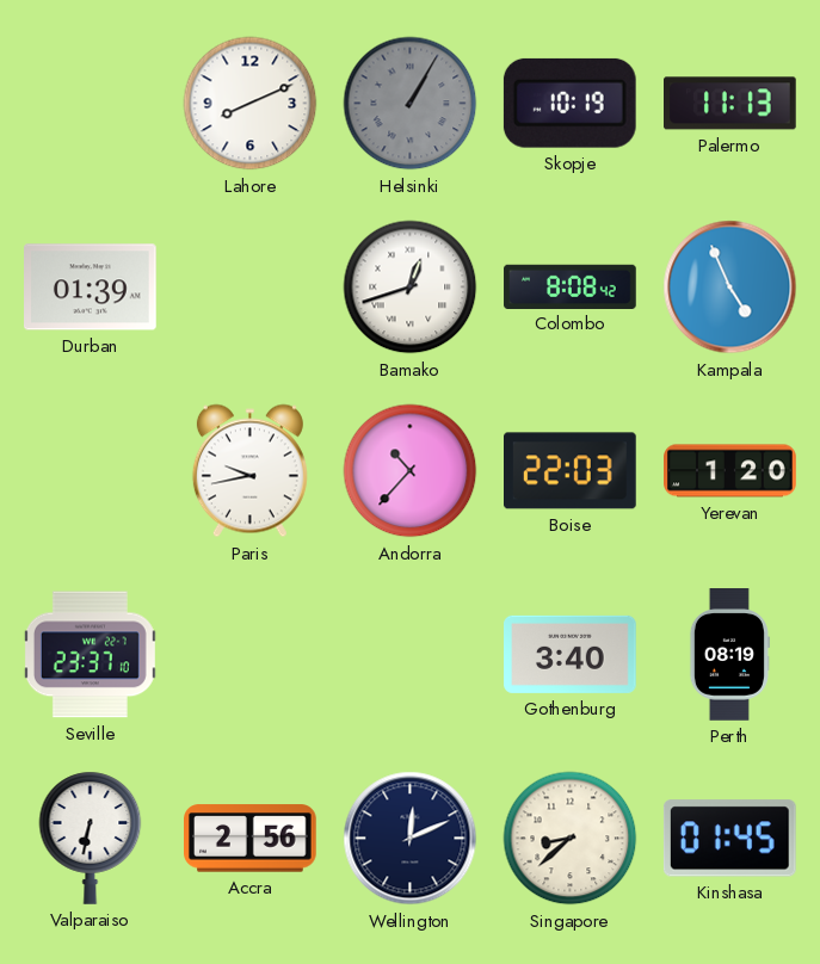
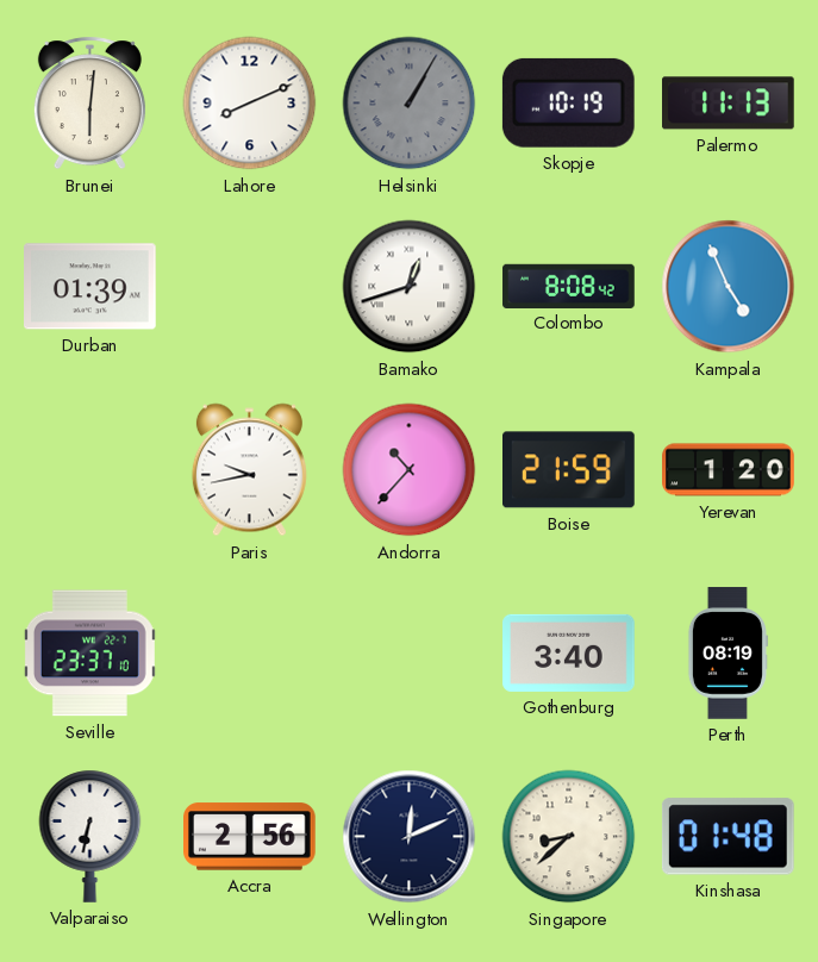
Brunei: none -> 6:01 (89, 104)
Boise: 22:03 -> 21:59 (569, 470)
Kinshasa: 01:45 -> 01:48 (728, 837)
